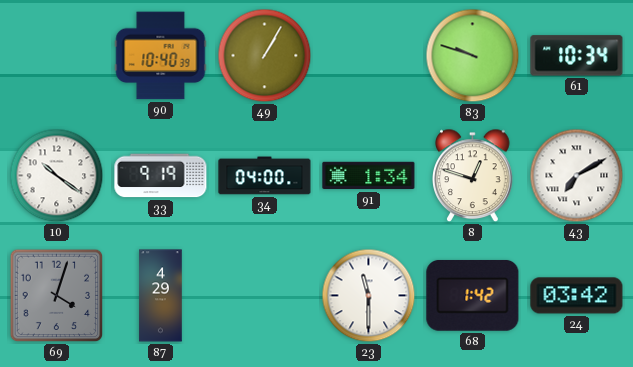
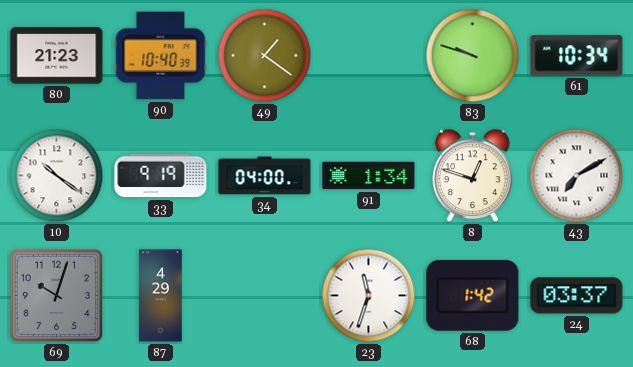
80: none -> 21:23 (57, 56)
49: 1:05 -> 1:21 (265, 56)
69: 4:03 -> 10:03 (57, 296)
23: 11:30 -> 11:33 (369, 296)
24: 03:42 -> 03:37 (577, 296)
